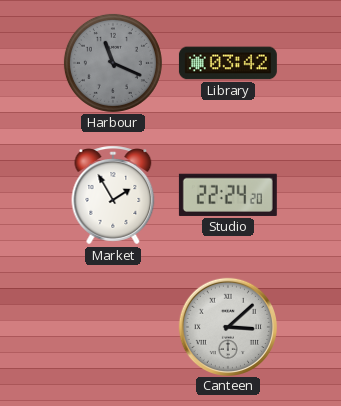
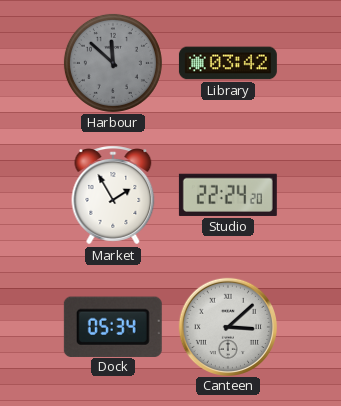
Harbour: 11:19 -> 11:52 (113, 63)
Dock: none -> 05:34 (113, 326)
